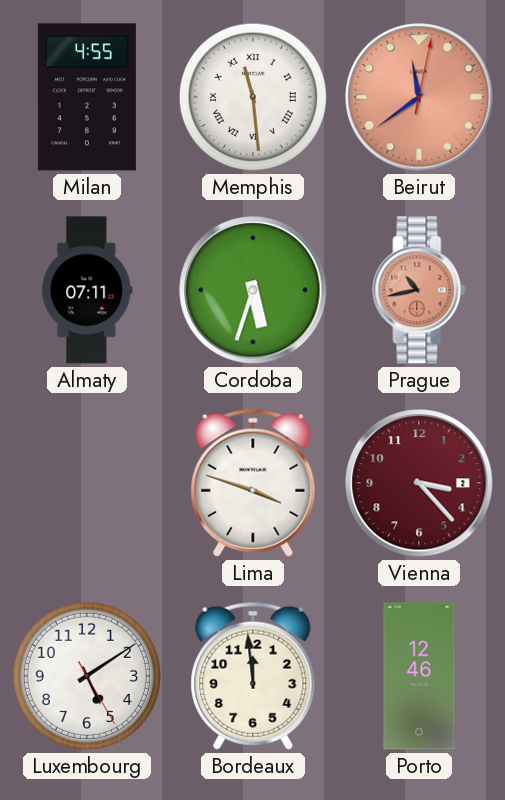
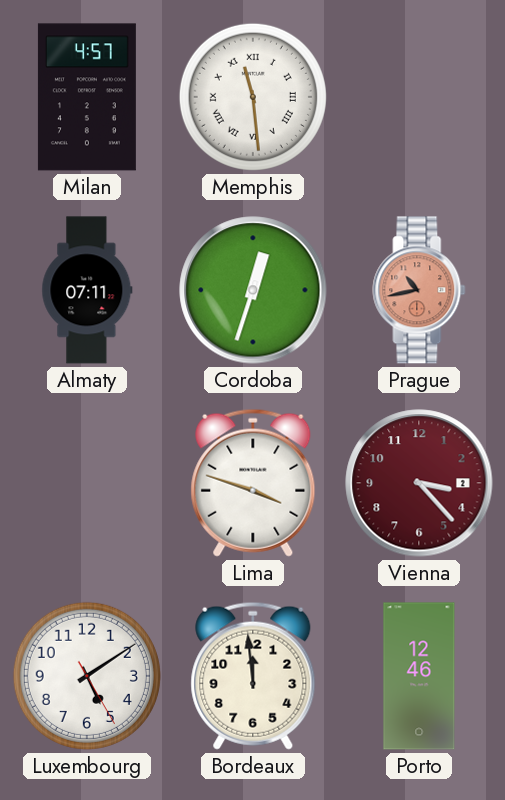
Milan: 4:55 -> 4:57 (87, 97)
Beirut: 11:39 -> none (419, 97)
Cordoba: 5:33 -> 12:33 (253, 290)
